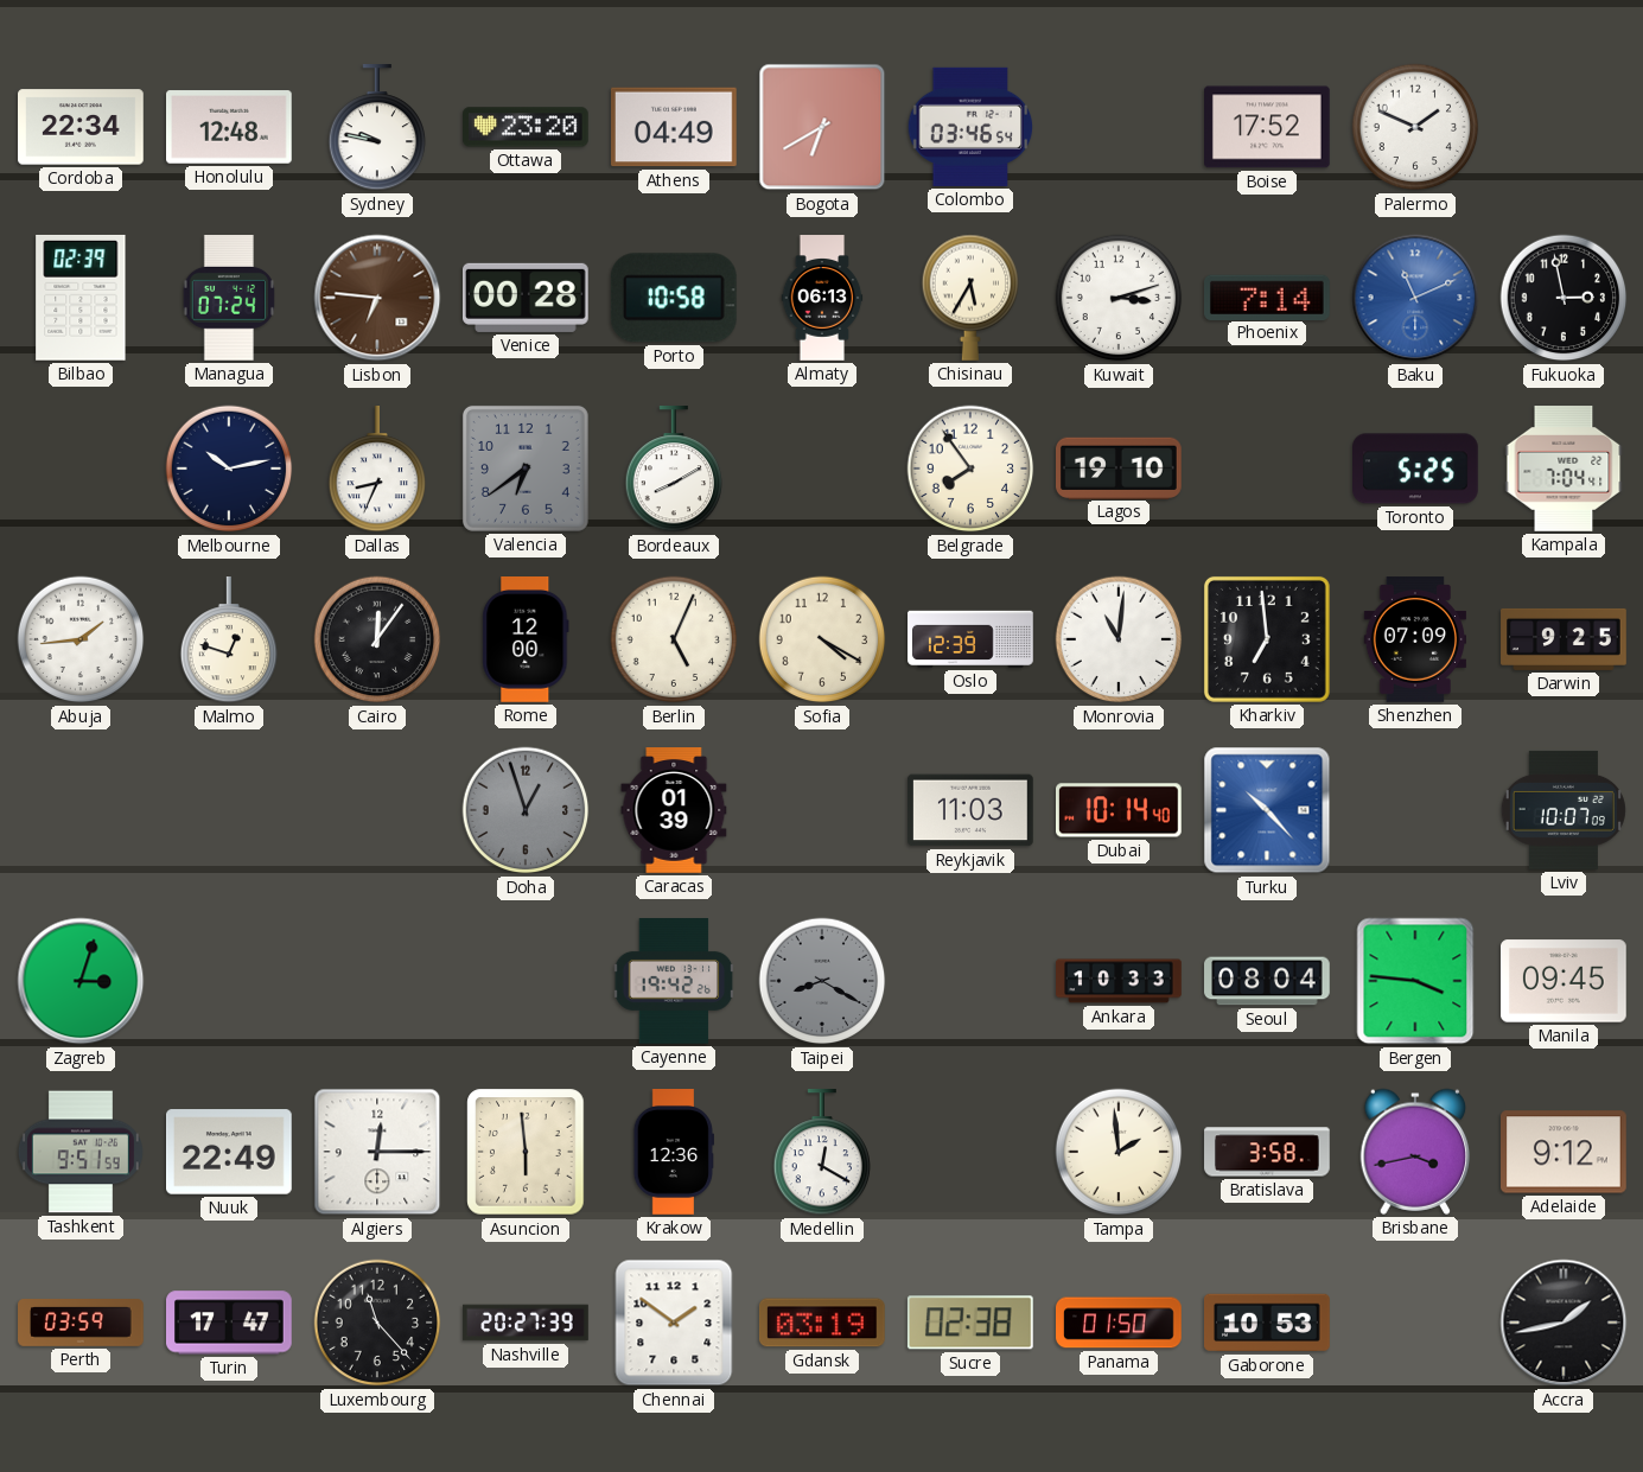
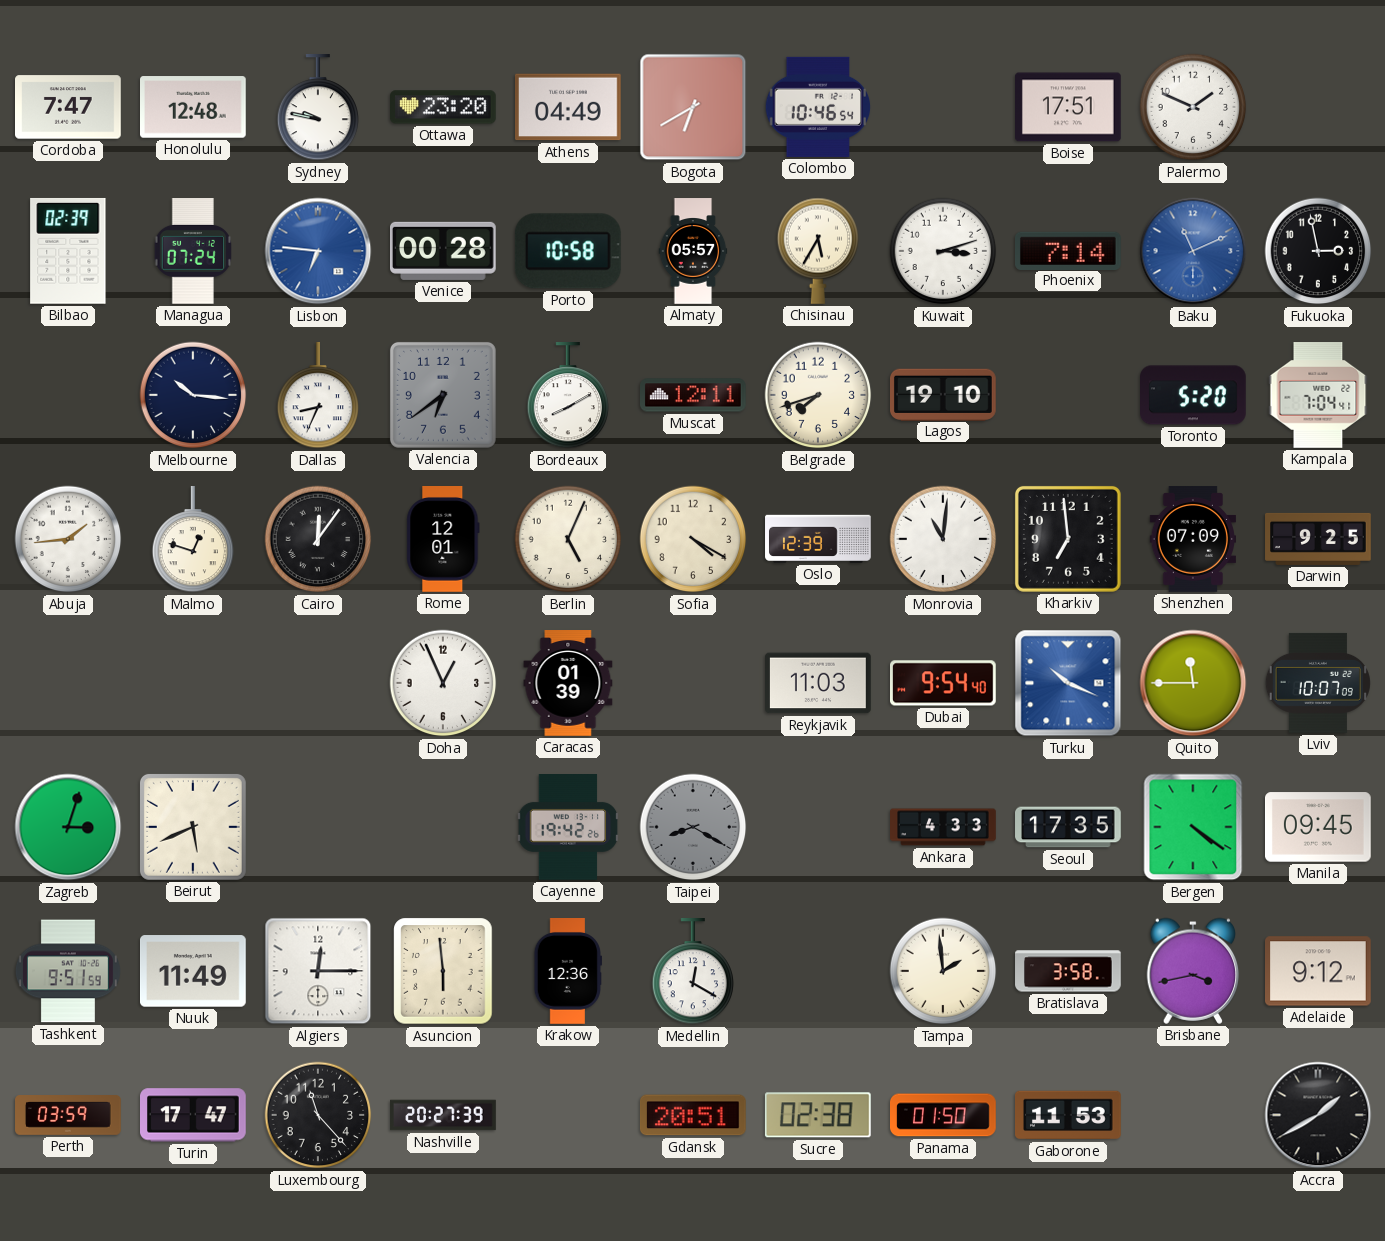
Cordoba: 22:34 -> 7:47 (69, 107)
Colombo: 03:46 -> 10:46 (818, 107)
Boise: 17:52 -> 17:51 (1069, 107)
Lisbon dial: brown -> blue (318, 251)
Almaty: 06:13 -> 05:57 (693, 251)
Melbourne: 10:13 -> 10:16 (193, 395)
Muscat: none -> 12:11 (694, 395)
Belgrade: 7:54 -> 7:42 (818, 395)
Toronto: 5:25 -> 5:20 (1194, 395)
Rome: 12:00 -> 12:01 (443, 540)
Doha: 12:57 -> 12:56 (443, 683)
Doha dial: grey -> white (443, 683)
Dubai: 10:14 -> 9:54 (944, 683)
Turku: 10:23 -> 10:19 (1068, 683)
Quito: none -> 11:45 (1193, 683)
Beirut: none -> 5:41 (193, 827)
Ankara: 10:33 -> 4:33 (943, 827)
Seoul: 08:04 -> 17:35 (1068, 827)
Bergen: 3:46 -> 4:21 (1193, 827)
Nuuk: 22:49 -> 11:49 (194, 971)
Chennai: 1:51 -> none (674, 1323)
Gdansk: 03:19 -> 20:51 (693, 1115)
Gaborone: 10:53 -> 11:53 (1069, 1115)
Accra: 1:43 -> 1:40 (1318, 1115)
